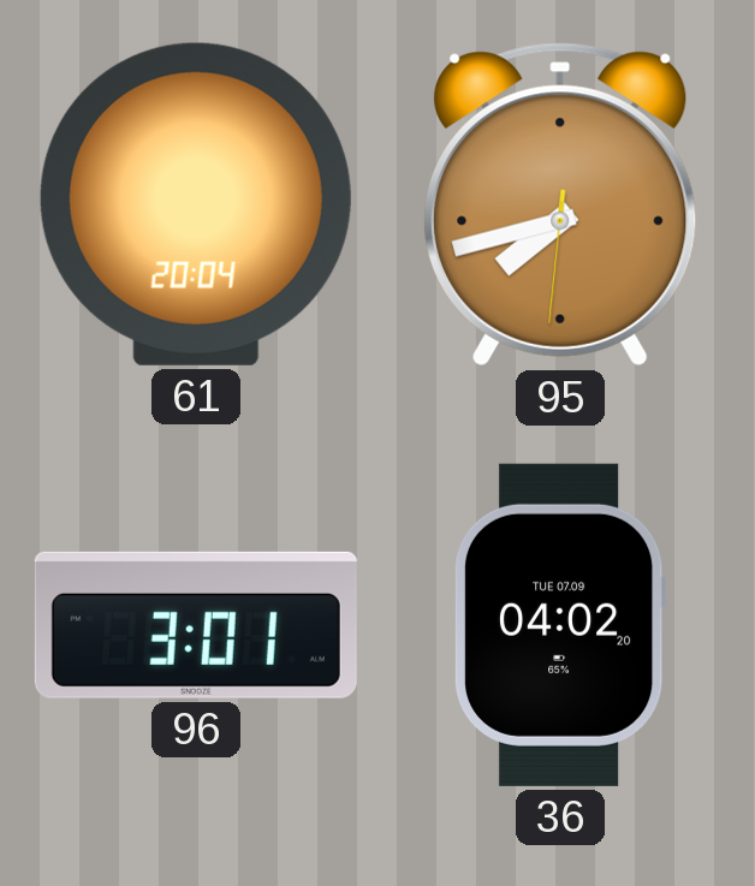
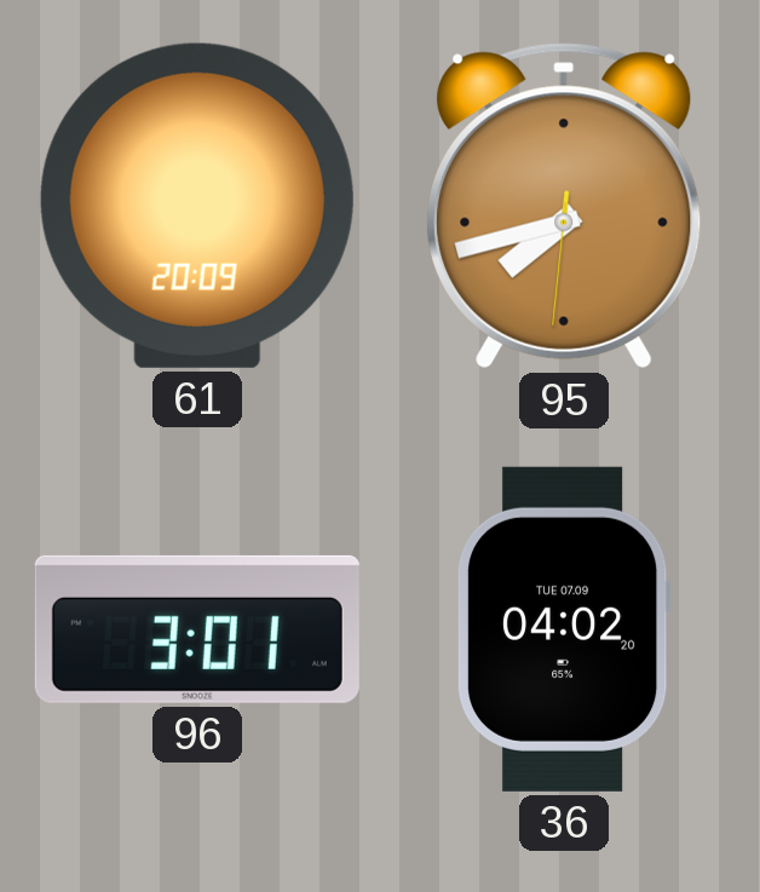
61: 20:04 -> 20:09 (197, 206)
